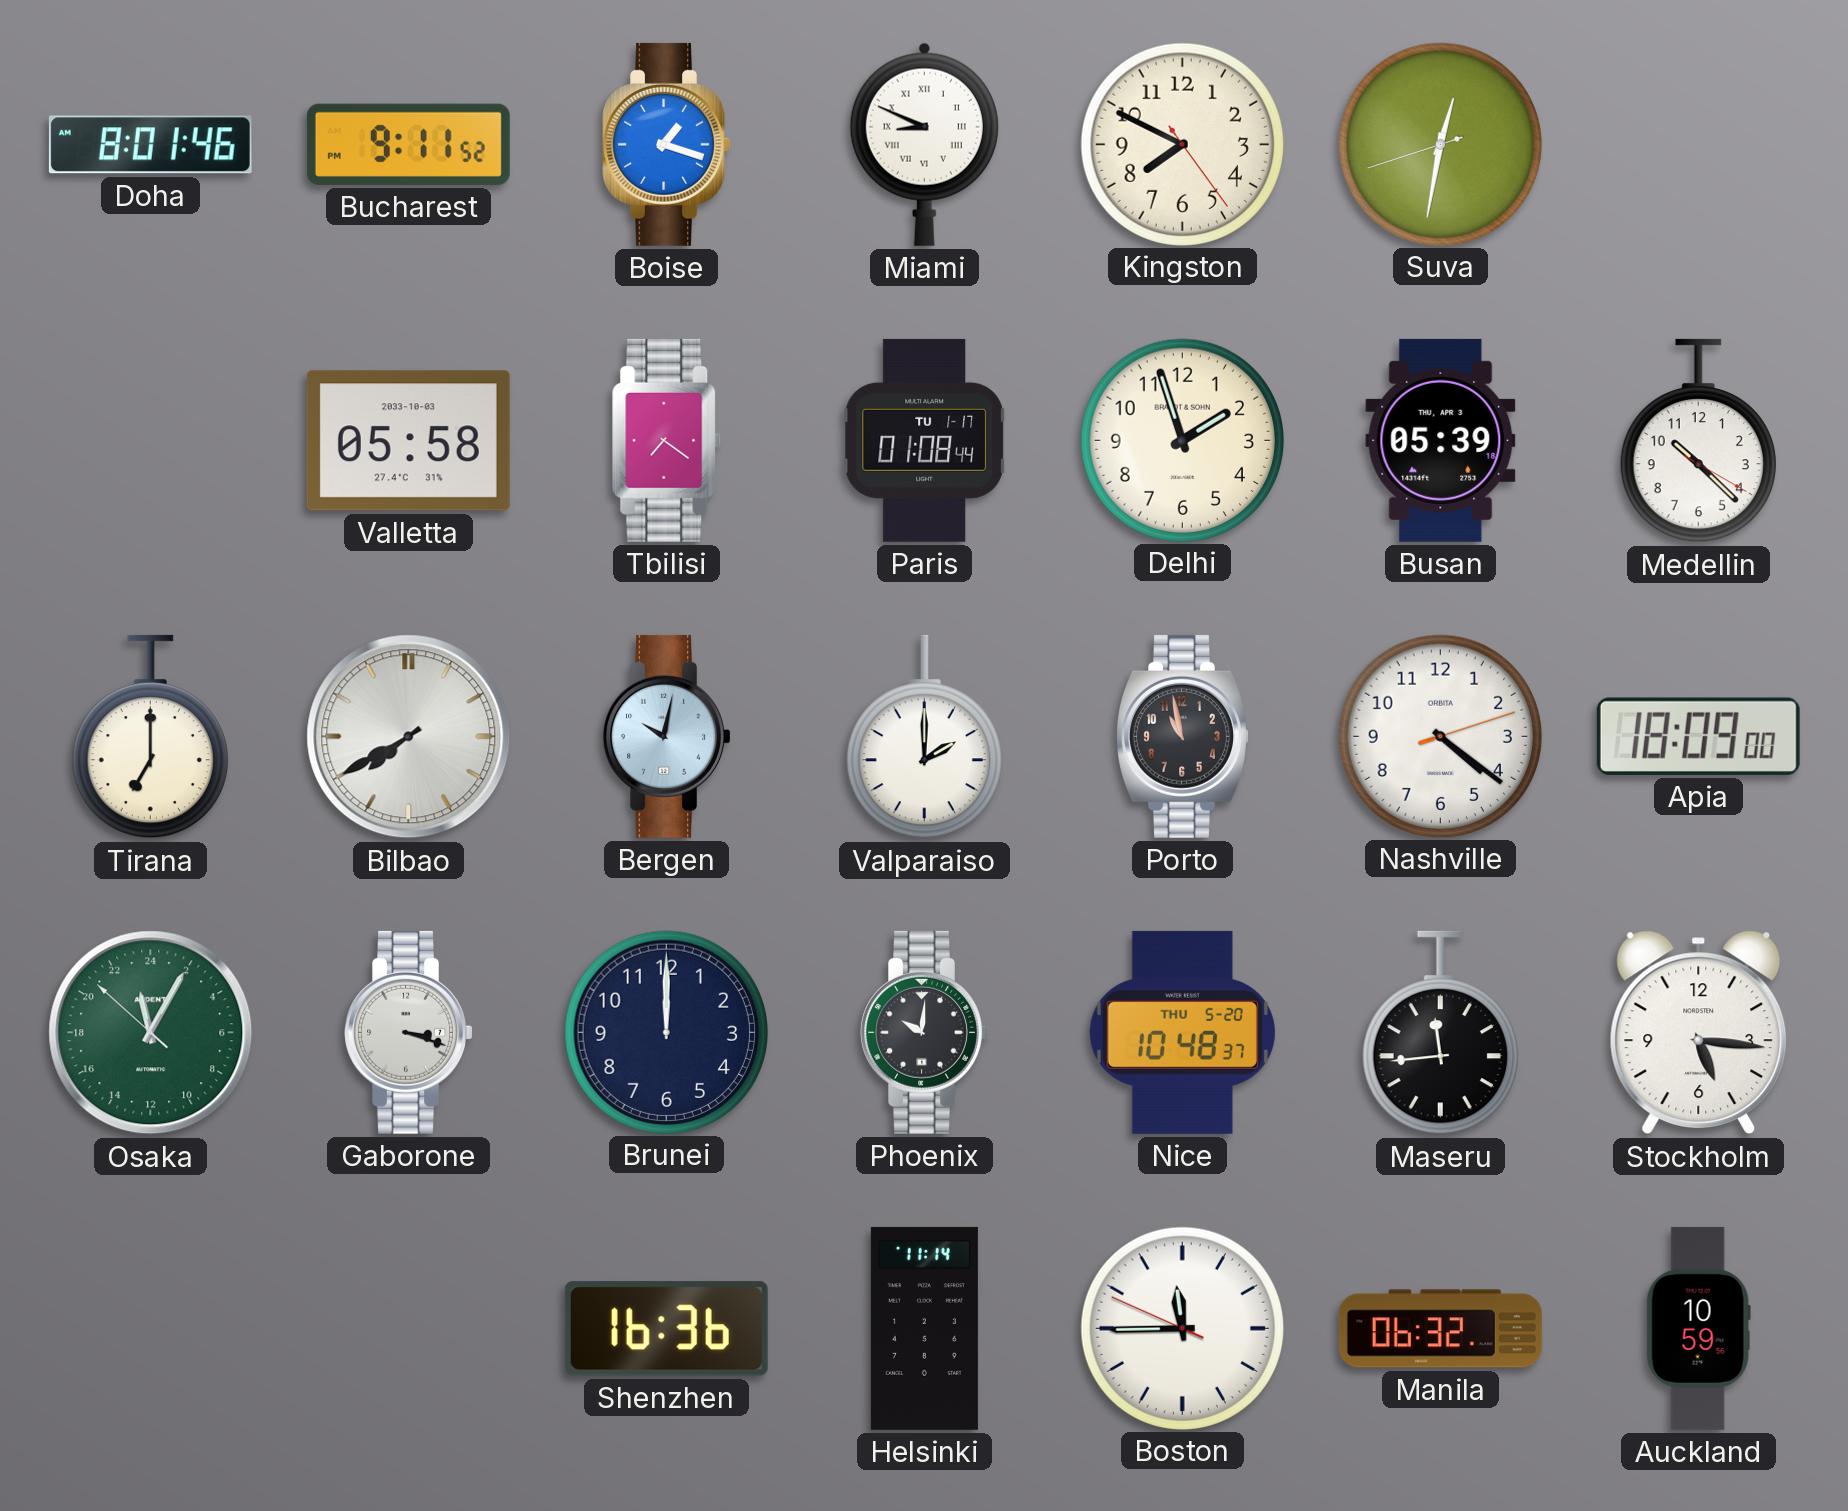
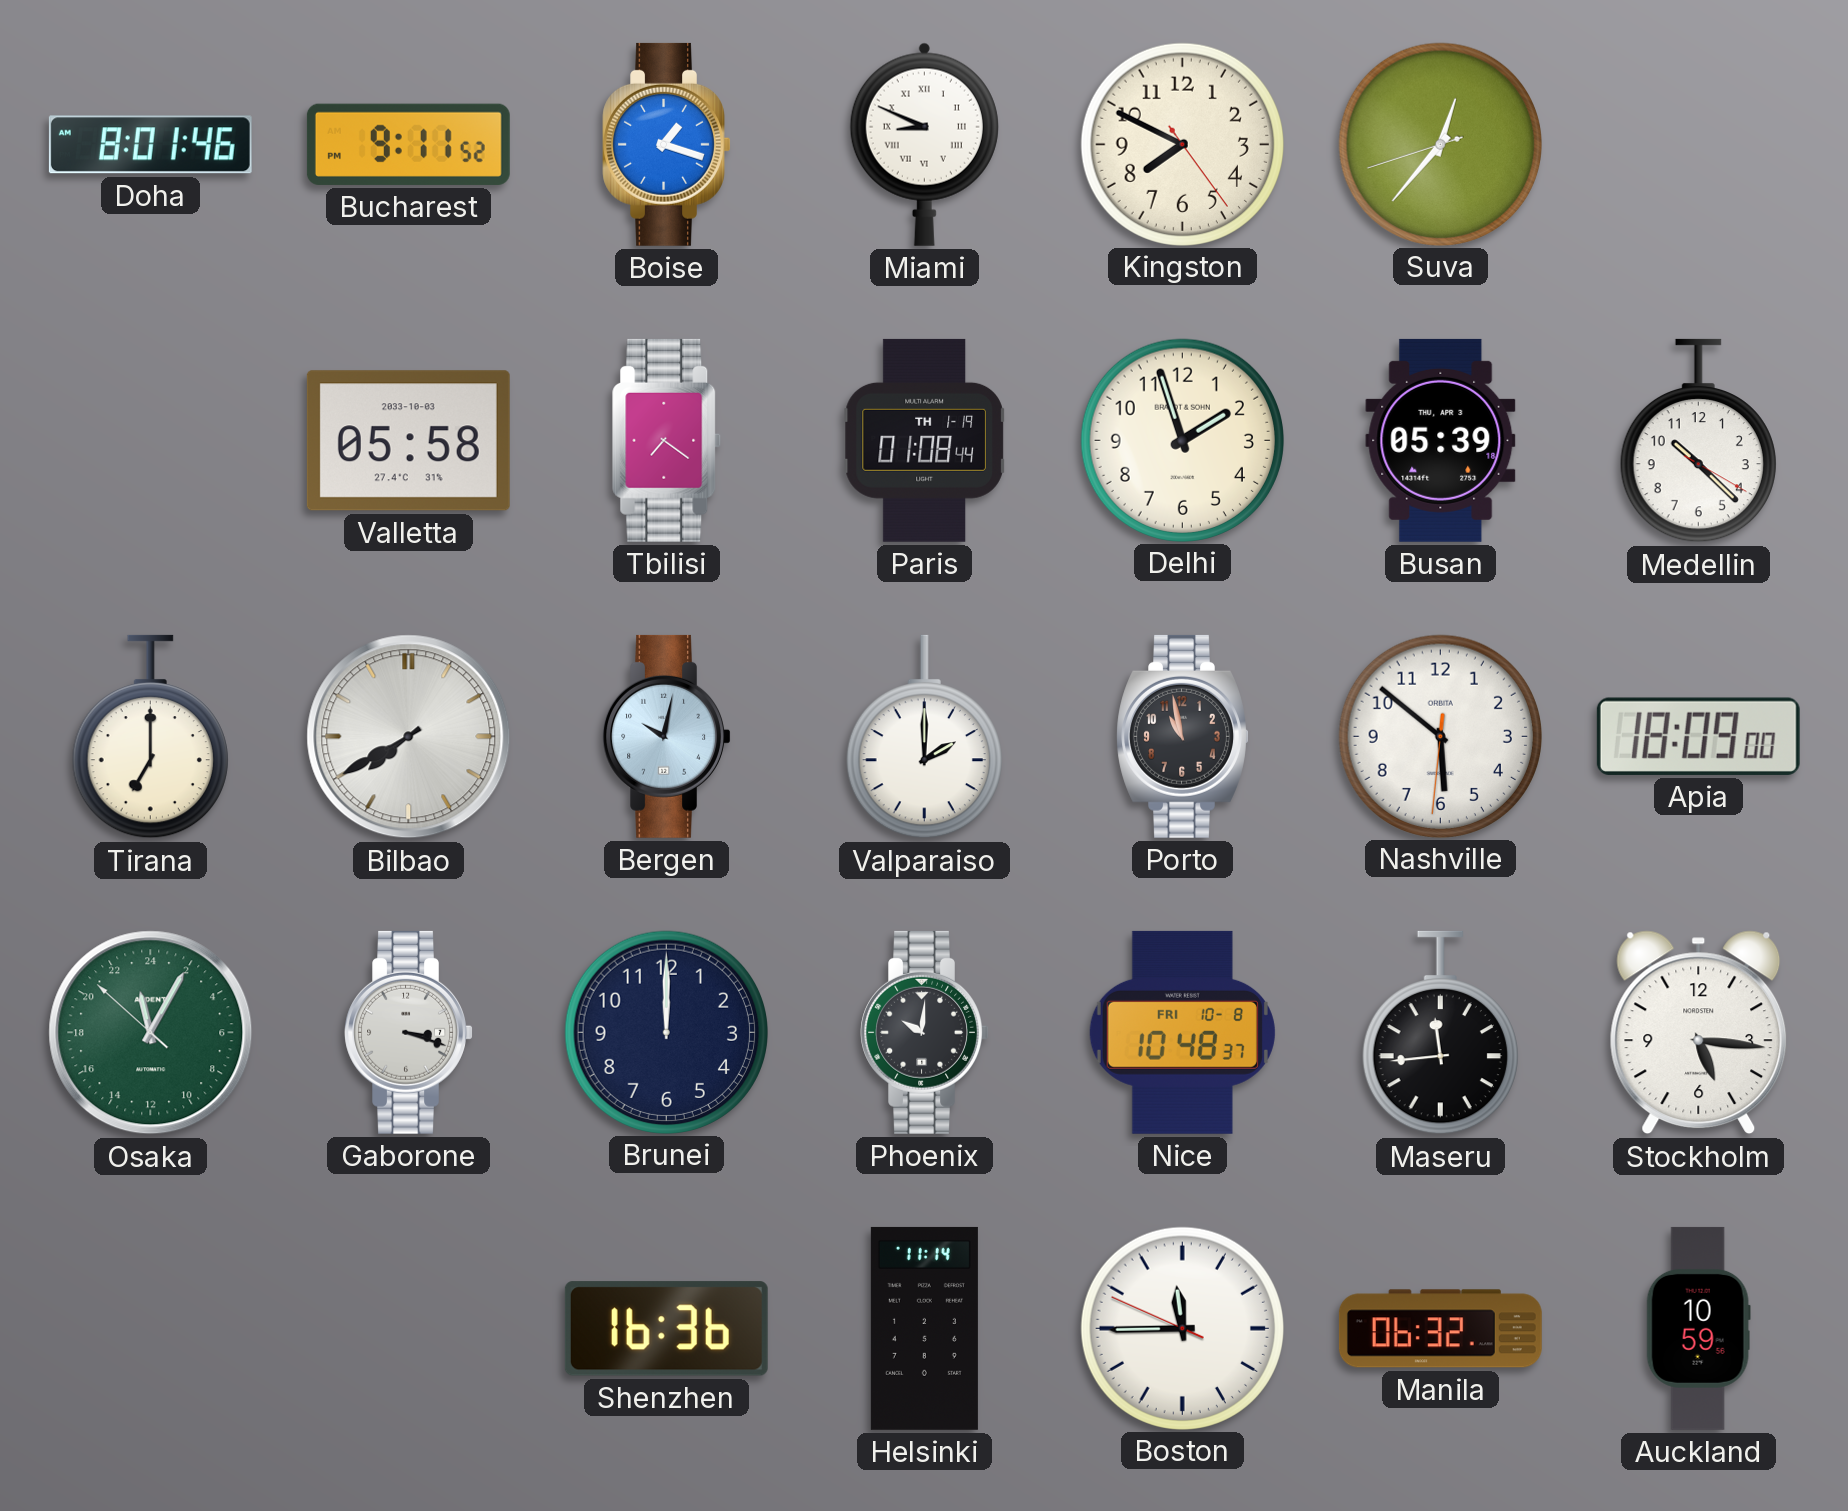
Suva: 12:31 -> 12:36 (1440, 144)
Paris date: TU 1-17 -> TH 1-19 (925, 440)
Nashville: 4:21 -> 5:51 (1440, 736)
Nice date: THU 5-20 -> FRI 10-8 (1182, 1032)
